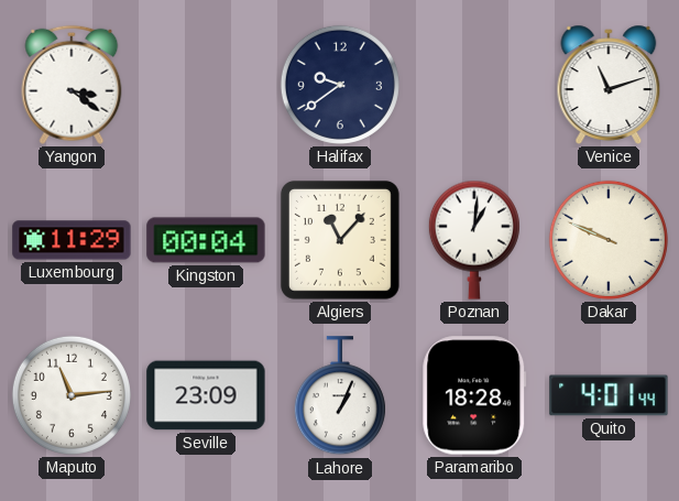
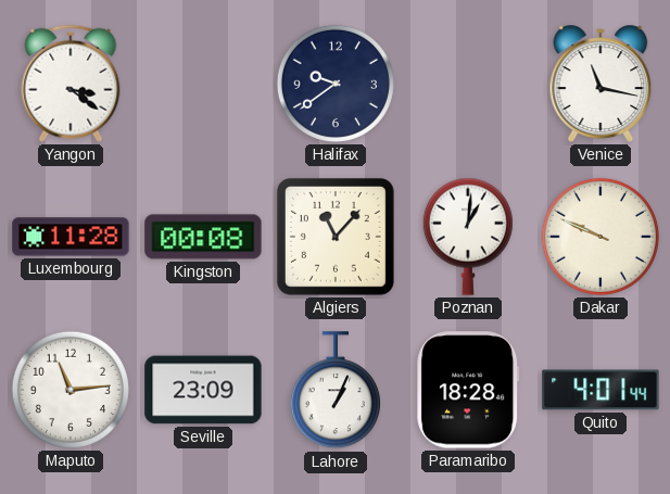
Venice: 11:12 -> 11:17 (601, 84)
Luxembourg: 11:29 -> 11:28 (71, 237)
Kingston: 00:04 -> 00:08 (203, 237)
